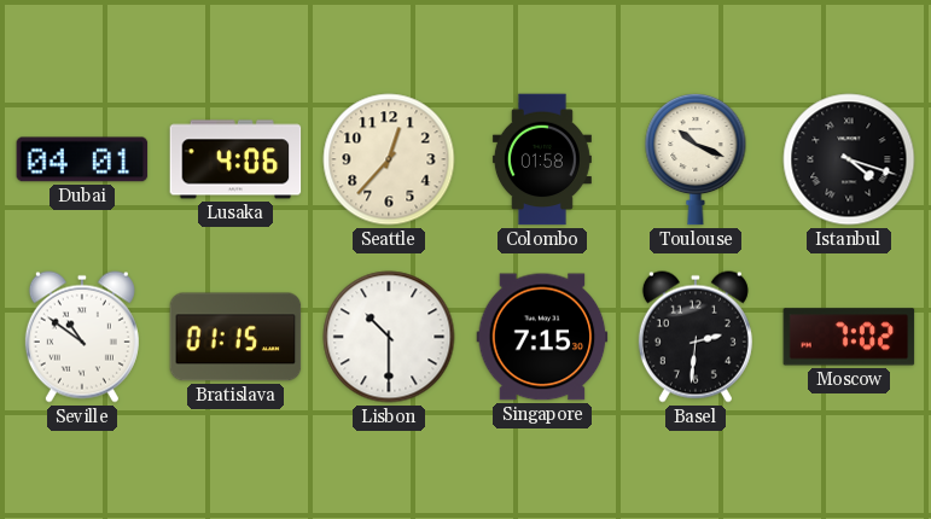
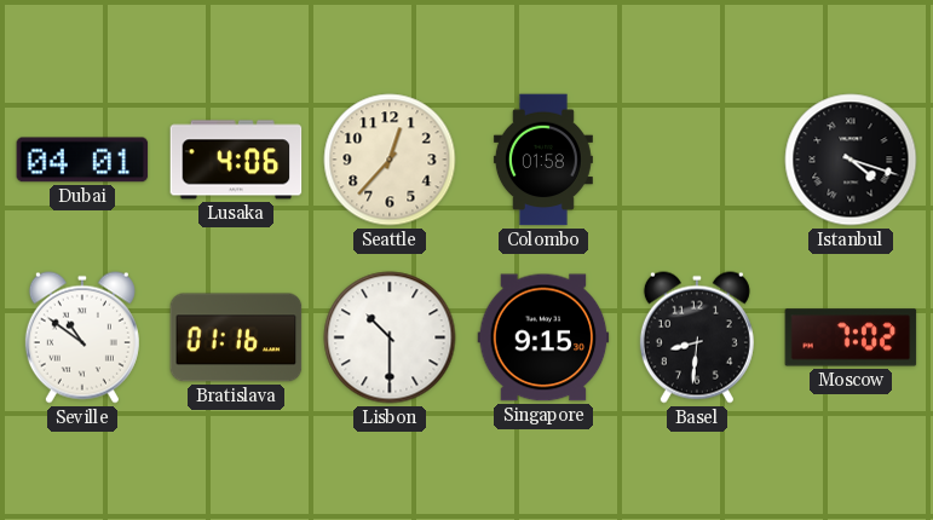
Toulouse: 10:19 -> none (696, 159)
Bratislava: 01:15 -> 01:16 (236, 337)
Singapore: 7:15 -> 9:15 (543, 337)
Basel: 2:31 -> 8:31 (697, 337)
